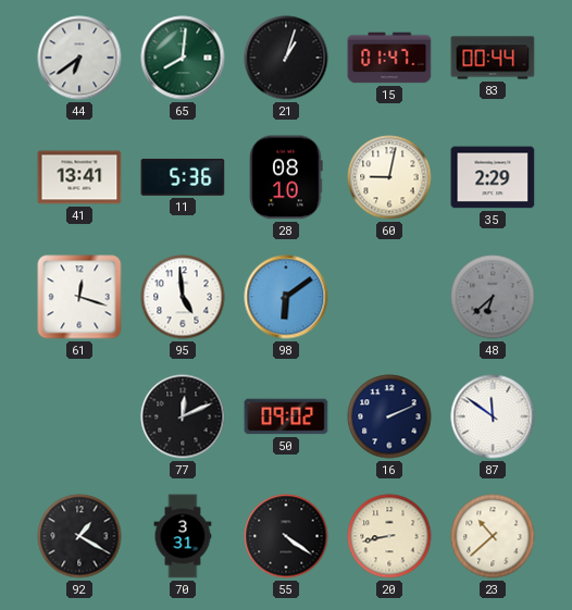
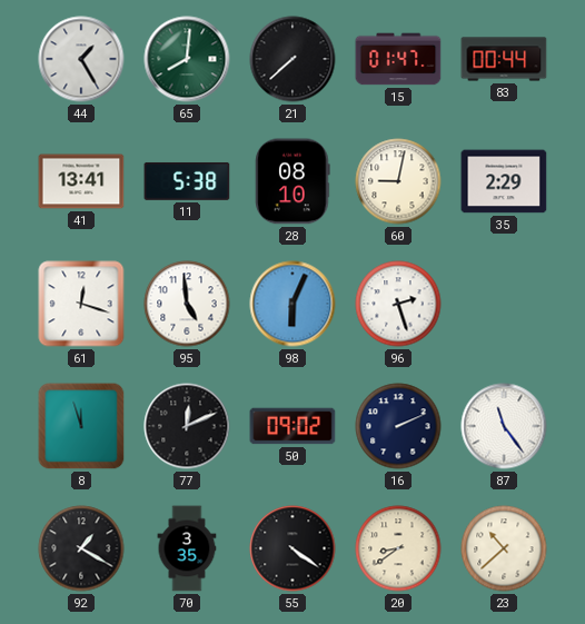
44: 6:39 -> 1:25 (81, 59)
21: 1:03 -> 7:38 (292, 59)
11: 5:36 -> 5:38 (187, 181)
98: 6:09 -> 6:04 (292, 304)
96: none -> 2:27 (398, 304)
48: 6:38 -> none (493, 297)
8: none -> 11:57 (81, 426)
87: 11:51 -> 11:24 (504, 426)
70: 3:31 -> 3:35 (187, 548)
20: 8:43 -> 8:39 (398, 548)
